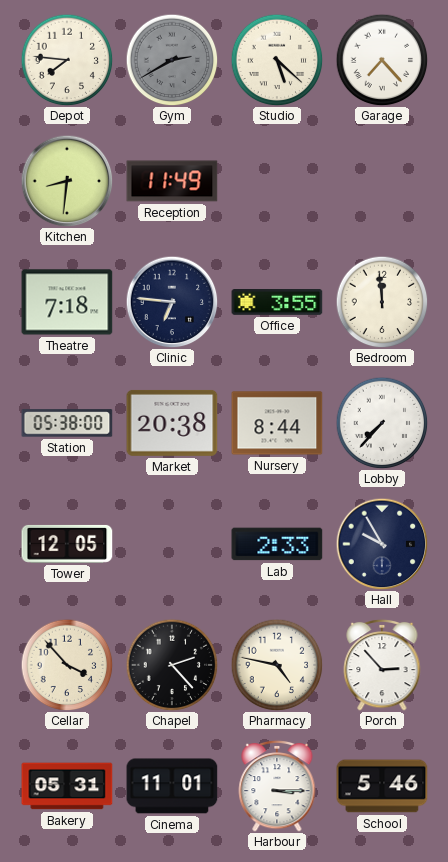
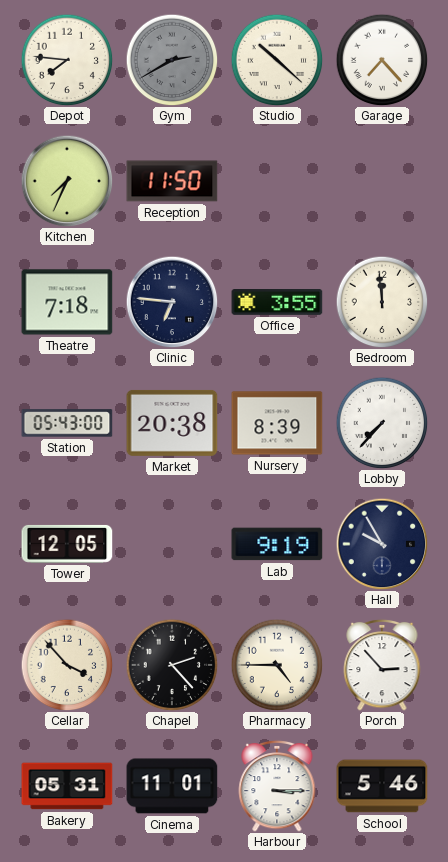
Studio: 5:22 -> 10:22 (277, 60)
Kitchen: 8:31 -> 7:34 (67, 181)
Reception: 11:49 -> 11:50 (172, 181)
Station: 05:38 -> 05:43 (67, 423)
Nursery: 8:44 -> 8:39 (277, 423)
Lab: 2:33 -> 9:19 (277, 544)
Pharmacy: 4:47 -> 4:45 (277, 665)
